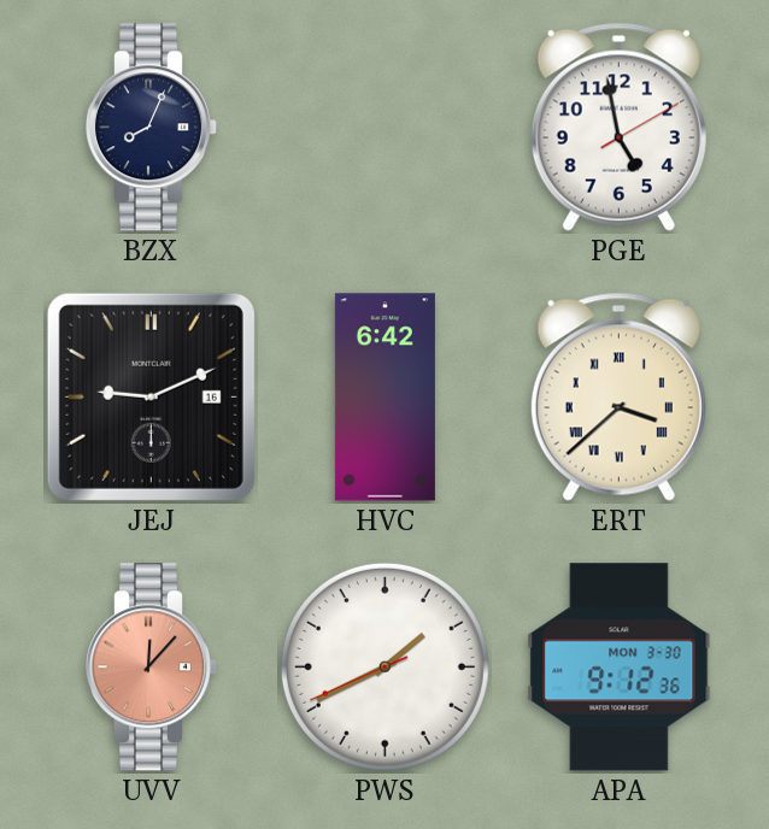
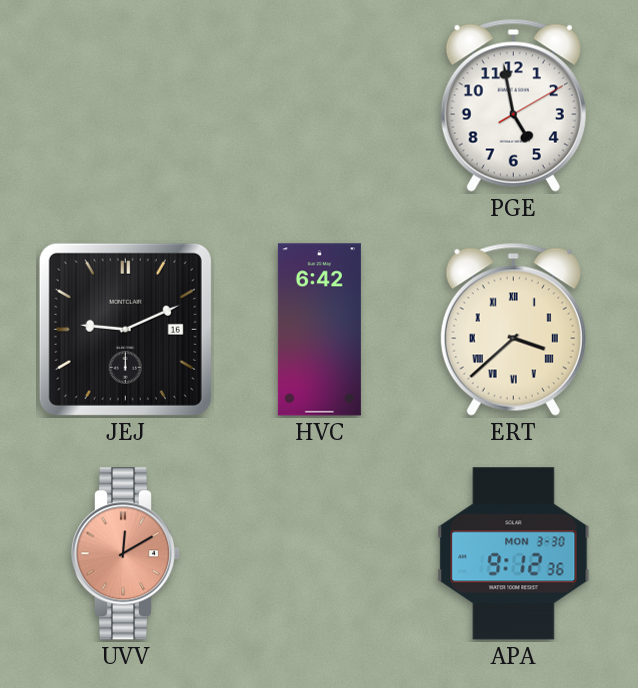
BZX: 8:04 -> none (152, 128)
UVV: 12:07 -> 12:10 (126, 554)
PWS: 1:40 -> none (384, 666)
